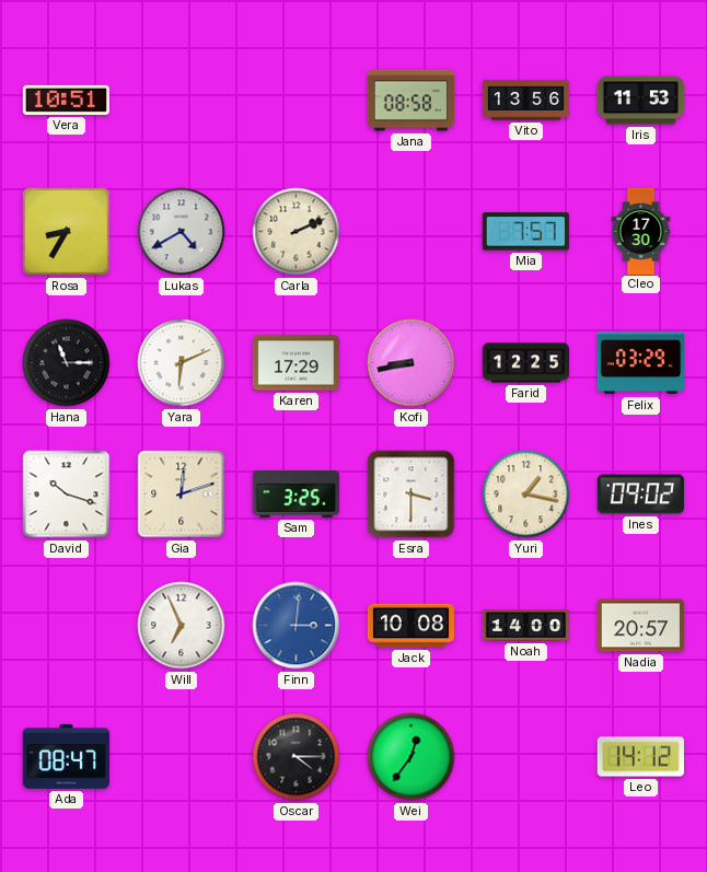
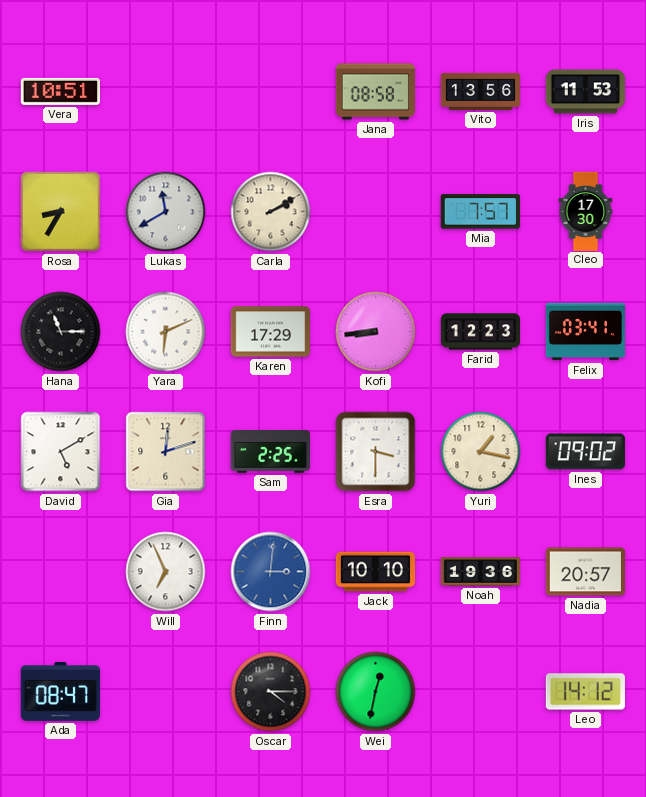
Lukas: 4:40 -> 11:40 (166, 212)
Carla: 2:11 -> 2:10 (271, 212)
Kofi: 8:43 -> 8:44 (376, 332)
Farid: 12:25 -> 12:23 (480, 332)
Felix: 03:29 -> 03:41 (585, 332)
David: 10:18 -> 5:10 (61, 452)
Sam: 3:25 -> 2:25 (270, 452)
Jack: 10:08 -> 10:10 (375, 572)
Noah: 14:00 -> 19:36 (480, 572)
Wei: 12:36 -> 12:32 (376, 692)
